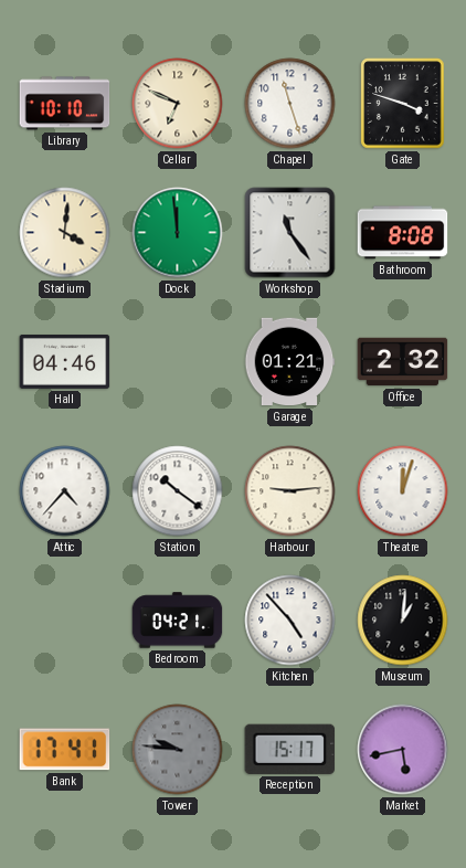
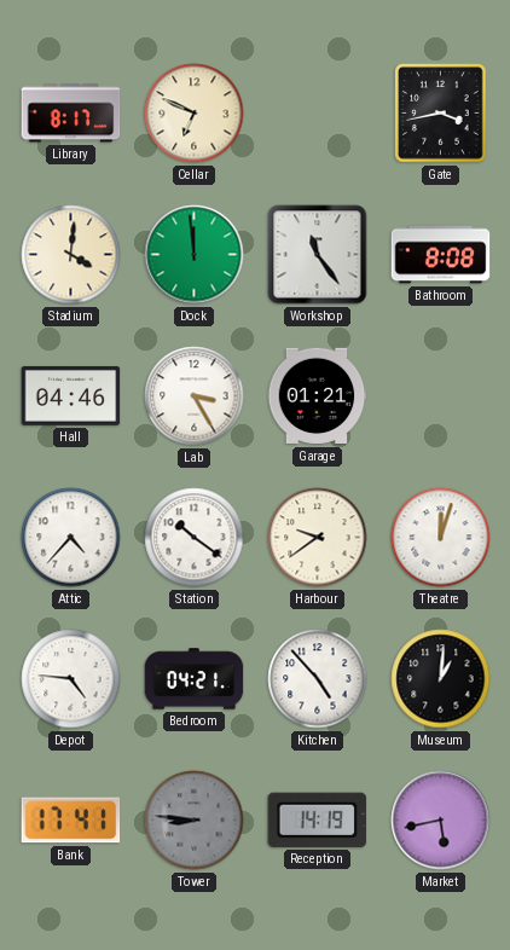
Library: 10:10 -> 8:17 (71, 114)
Chapel: 11:27 -> none (290, 104)
Gate: 3:48 -> 3:43 (441, 114)
Lab: none -> 3:25 (195, 396)
Office: 2:32 -> none (403, 362)
Harbour: 9:14 -> 9:39 (318, 538)
Depot: none -> 4:46 (71, 679)
Tower: 9:46 -> 8:46 (195, 821)
Reception: 15:17 -> 14:19 (318, 819)
